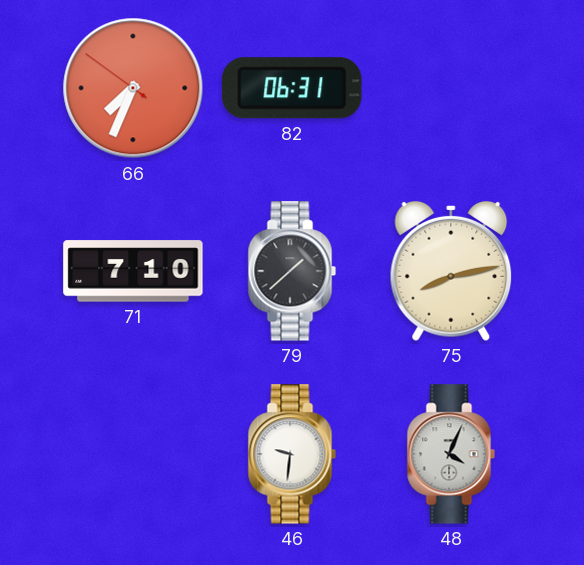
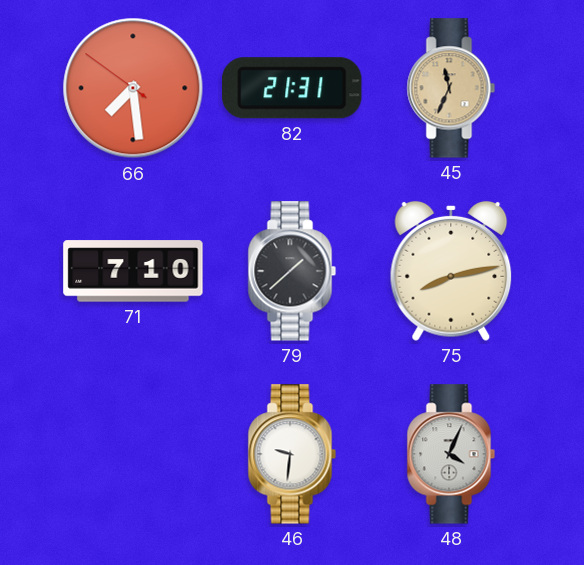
66: 7:33 -> 7:28 (133, 88)
82: 06:31 -> 21:31 (292, 88)
45: none -> 11:34 (451, 88)
